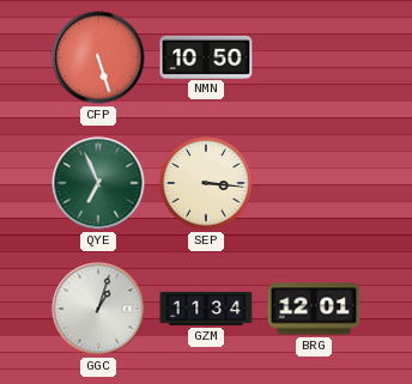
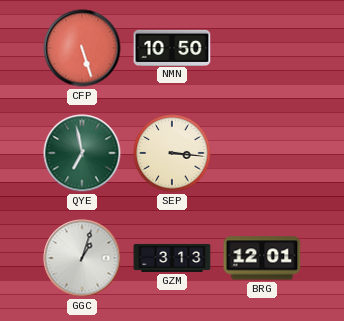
QYE: 6:56 -> 6:58 (82, 153)
GZM: 11:34 -> 3:13 (172, 258)
